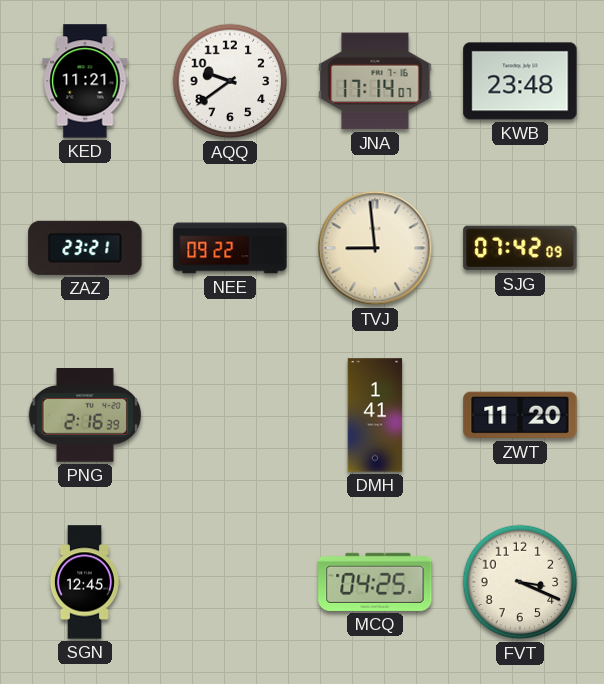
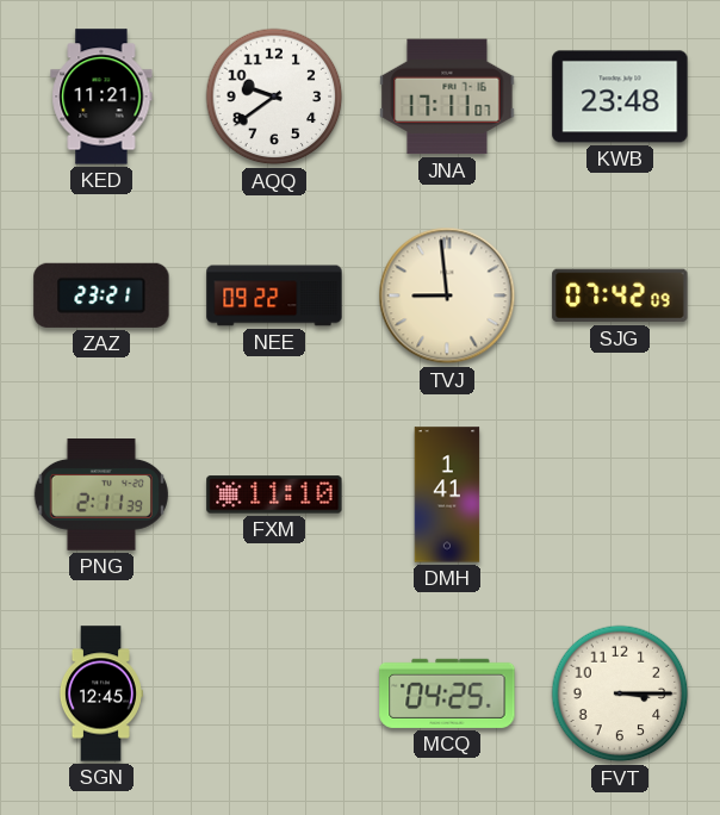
JNA: 17:14 -> 17:11 (447, 97)
PNG: 2:16 -> 2:11 (101, 496)
FXM: none -> 11:10 (274, 494)
ZWT: 11:20 -> none (520, 415)
FVT: 3:19 -> 3:15 (620, 693)
